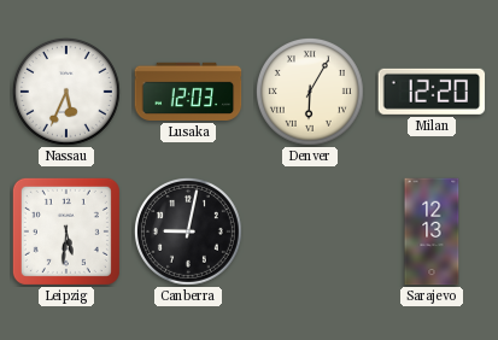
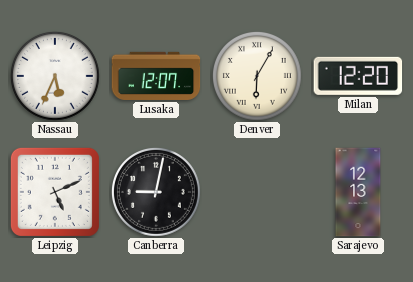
Lusaka: 12:03 -> 12:07 (156, 76)
Leipzig: 5:31 -> 5:11 (55, 192)
